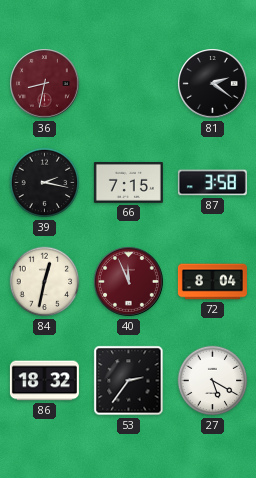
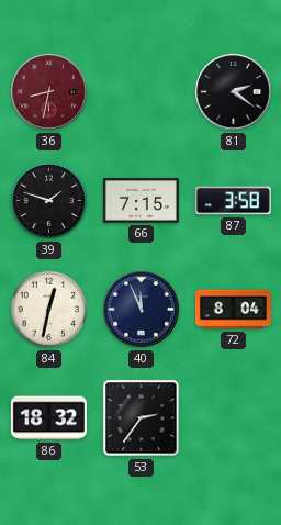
39: 2:17 -> 1:48 (49, 201)
40 dial: burgundy -> navy (142, 310)
27: 5:20 -> none (213, 381)
